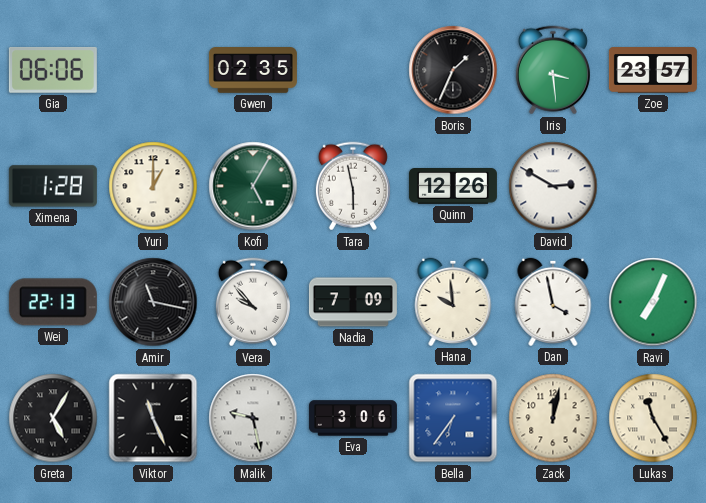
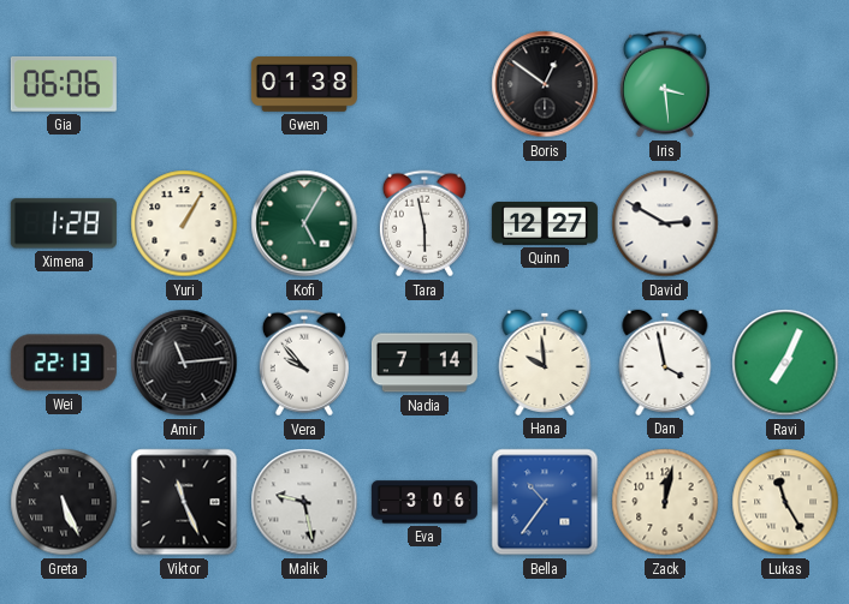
Gwen: 02:35 -> 01:38 (304, 84)
Boris: 1:34 -> 12:51 (545, 84)
Zoe: 23:57 -> none (653, 70)
Yuri: 1:00 -> 1:05 (184, 223)
Quinn: 12:26 -> 12:27 (545, 225)
Amir: 11:17 -> 11:14 (184, 363)
Nadia: 7:09 -> 7:14 (424, 363)
Greta: 5:05 -> 5:26 (64, 502)
Bella: 6:36 -> 10:36 (545, 502)
